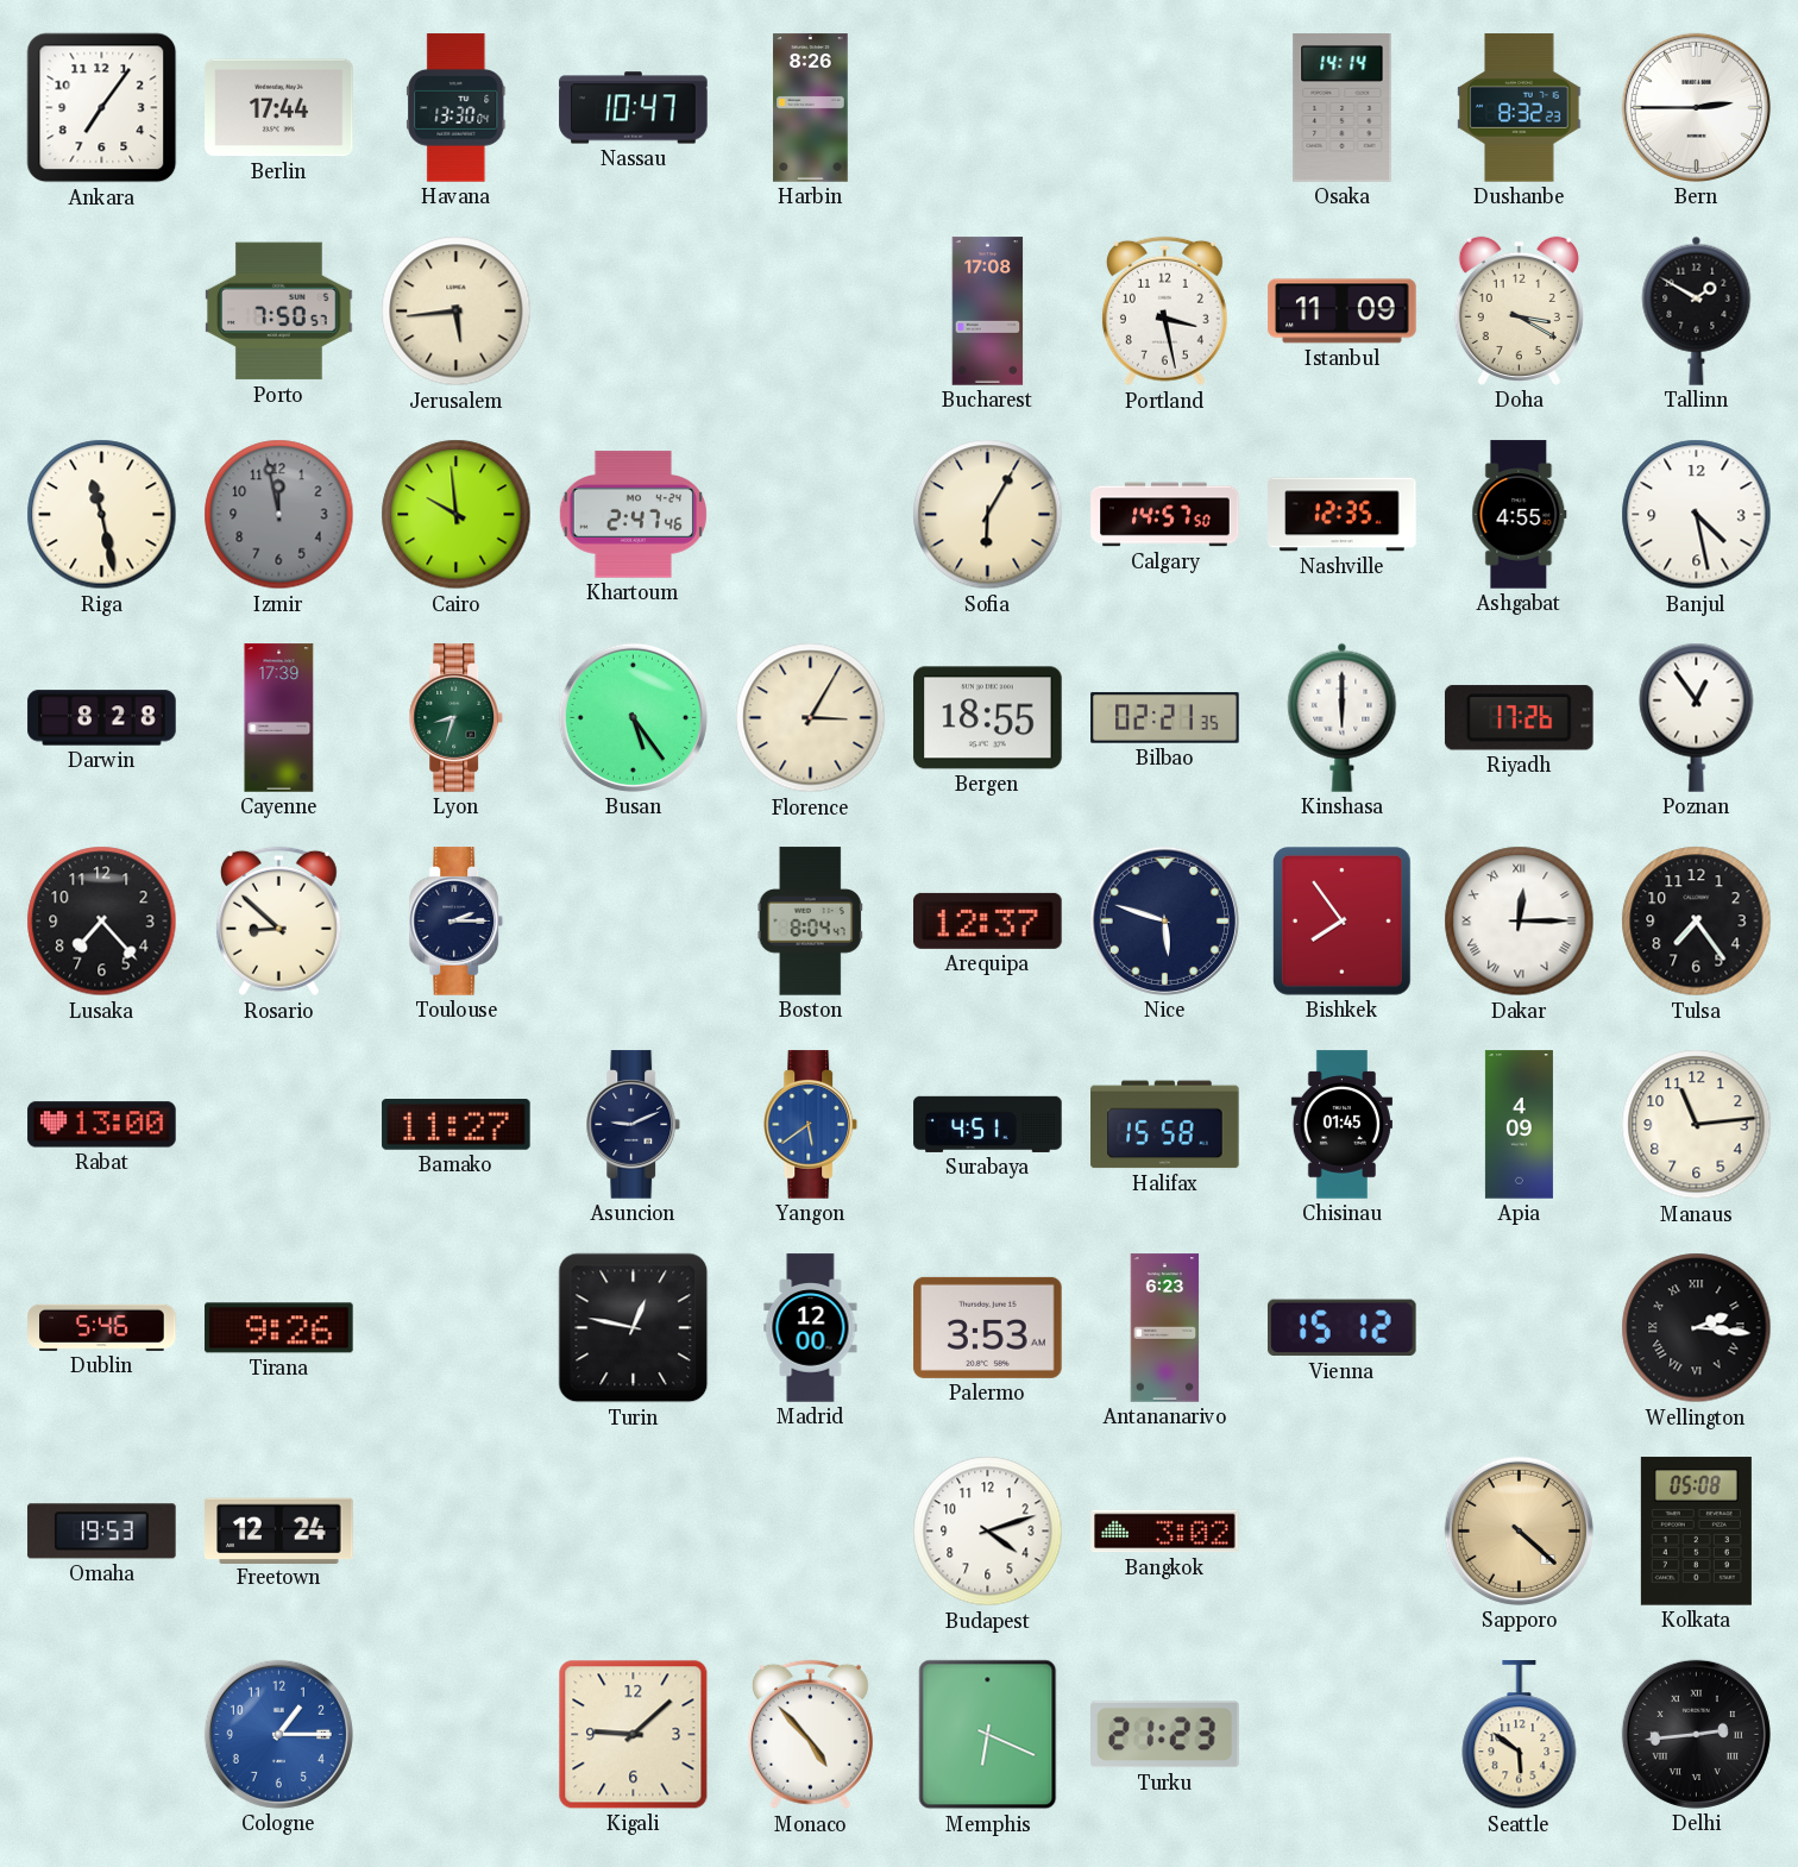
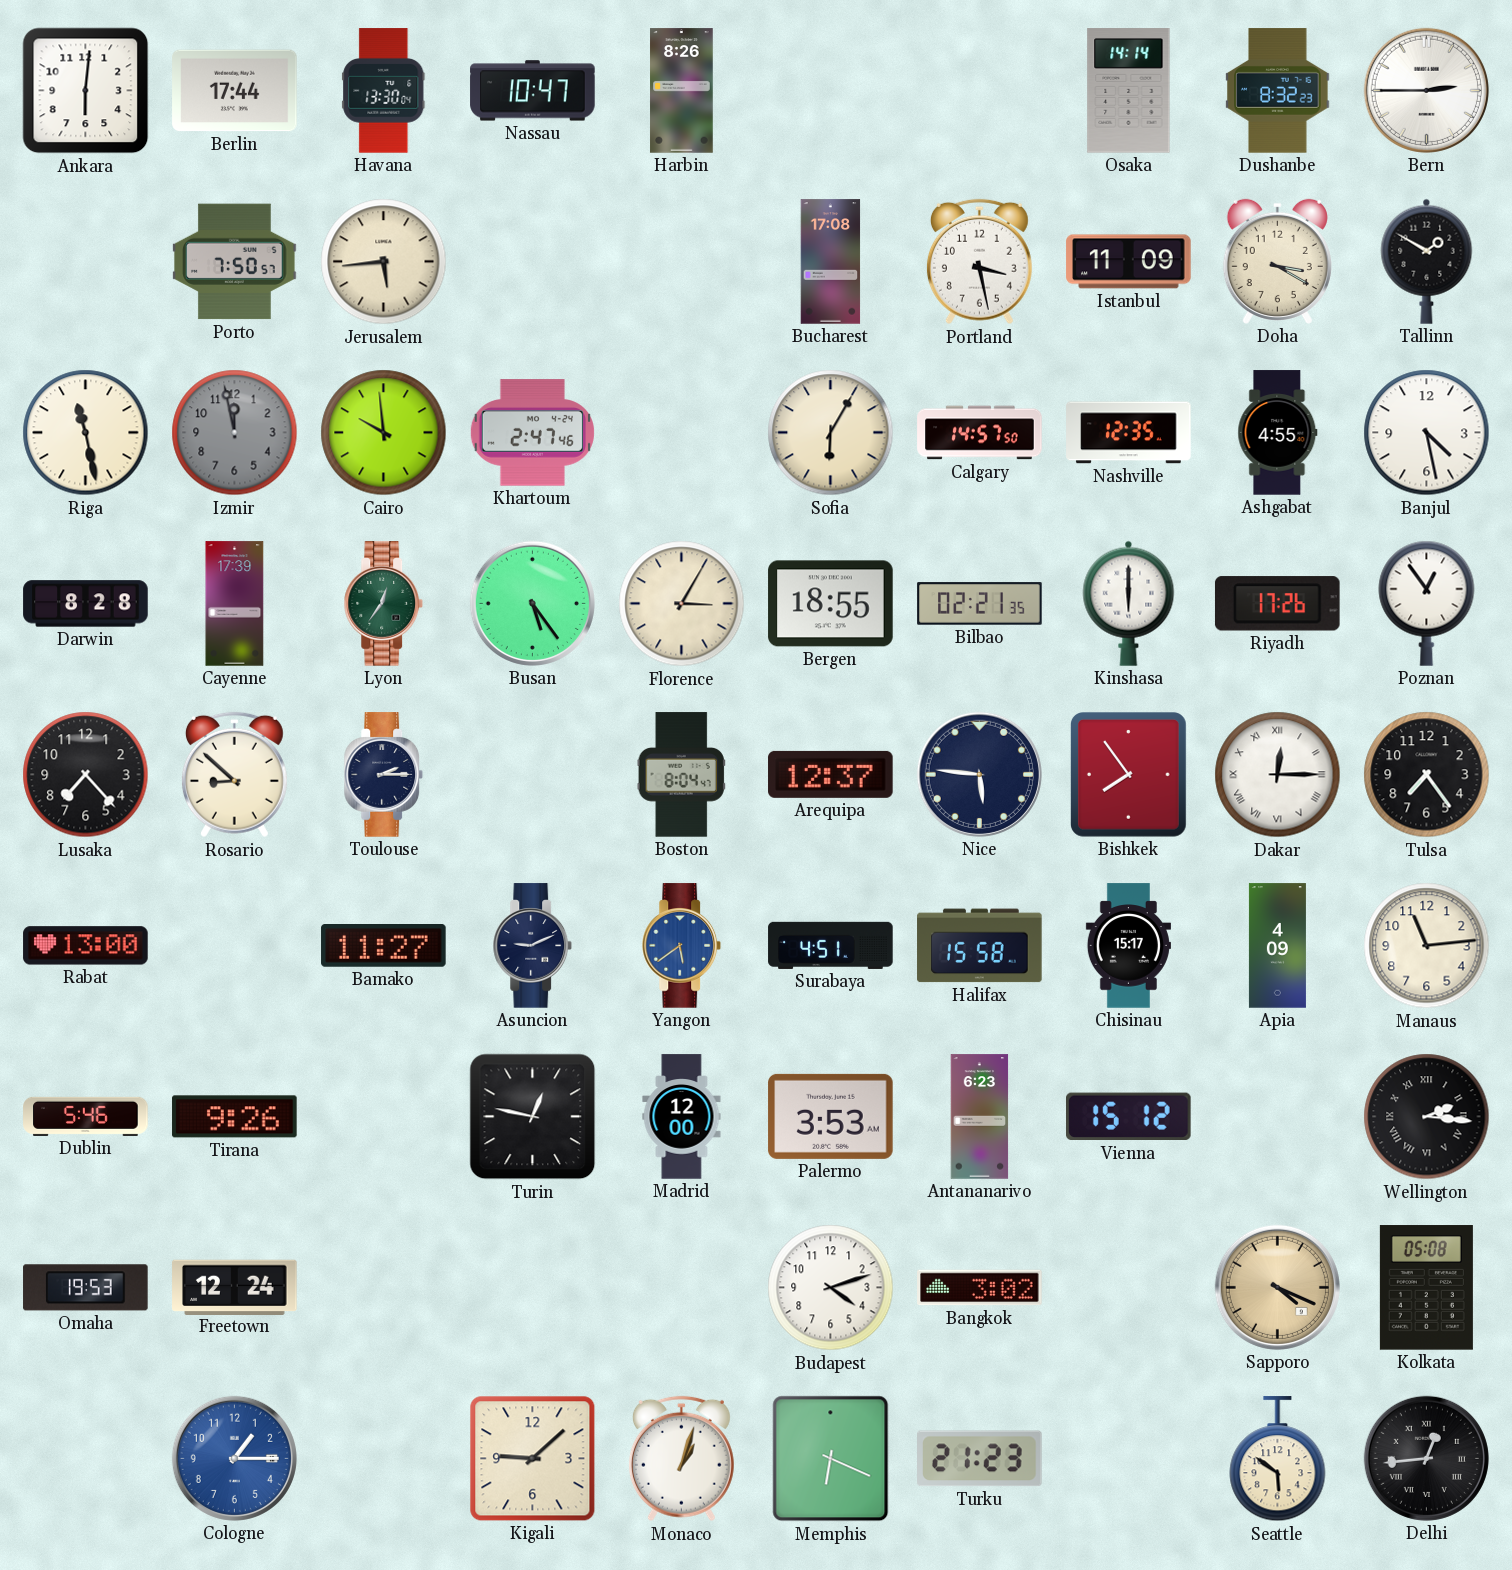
Ankara: 7:06 -> 6:01 (86, 91)
Lyon: 8:33 -> 12:36 (384, 604)
Nice: 5:48 -> 5:46 (979, 774)
Chisinau: 01:45 -> 15:17 (1128, 946)
Sapporo: 4:22 -> 4:19 (1277, 1287)
Monaco: 4:53 -> 1:03 (681, 1459)
Delhi: 2:44 -> 12:44 (1426, 1458)
